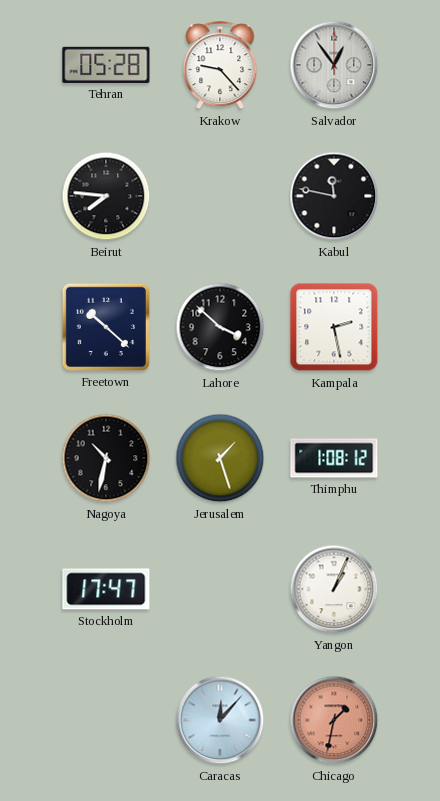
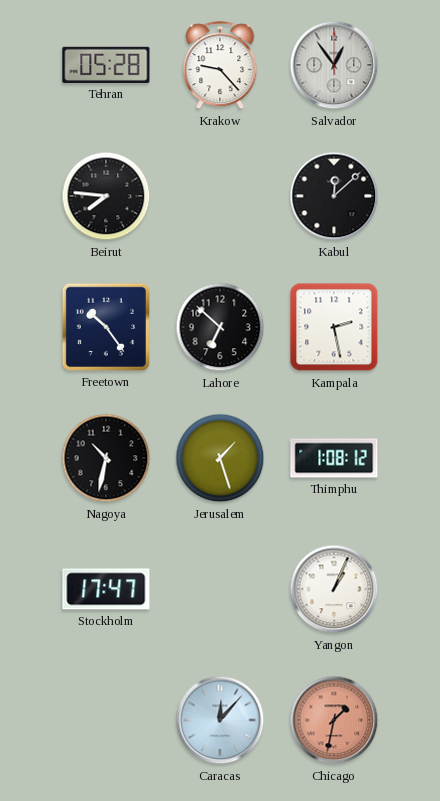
Kabul: 11:47 -> 12:08 (334, 196)
Freetown: 10:22 -> 10:24 (106, 327)
Lahore: 3:52 -> 6:52 (220, 327)
